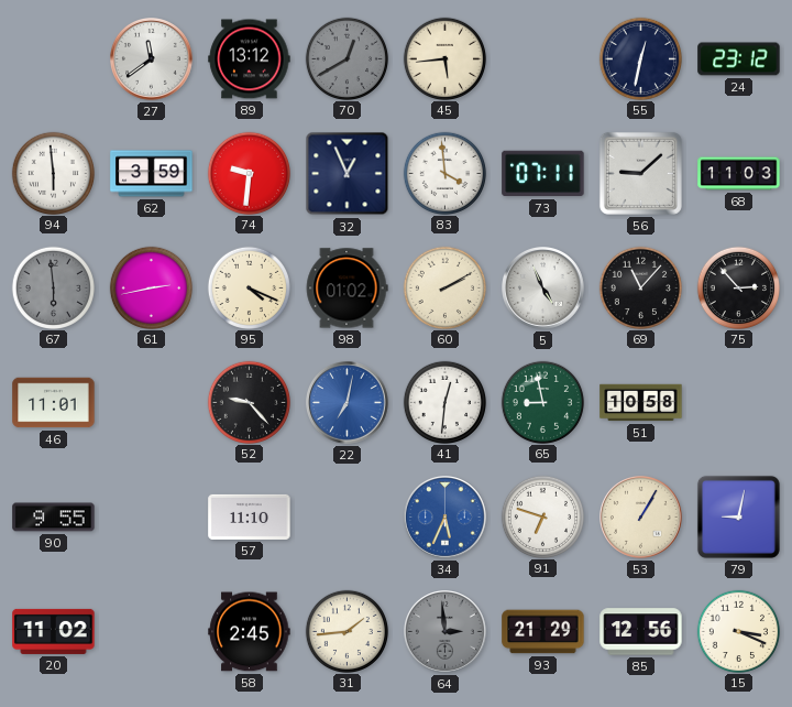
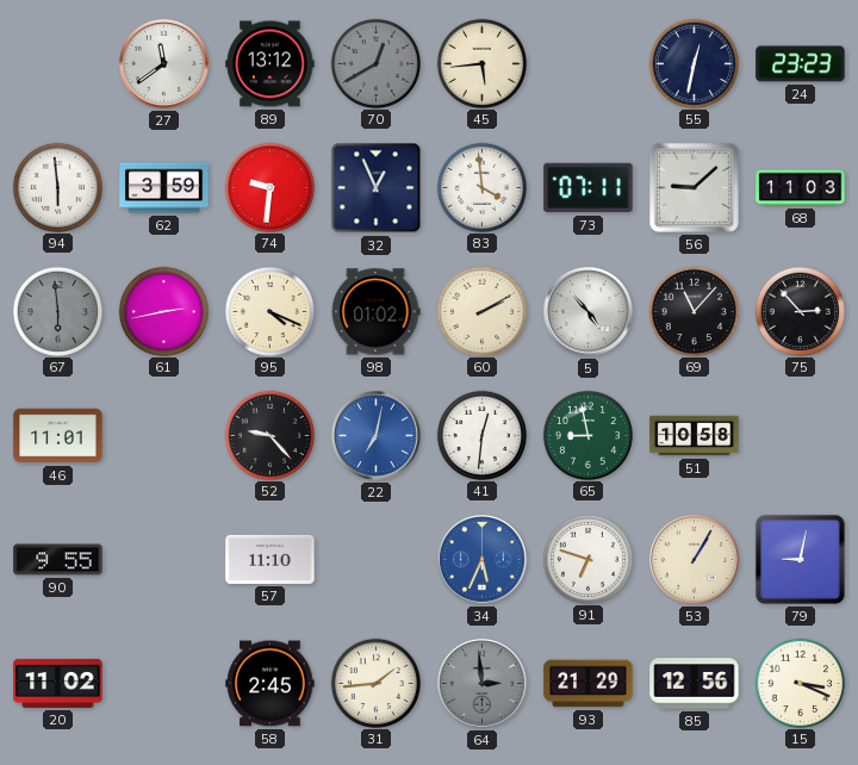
24: 23:12 -> 23:23 (801, 64)
5: 4:56 -> 4:53 (589, 312)
